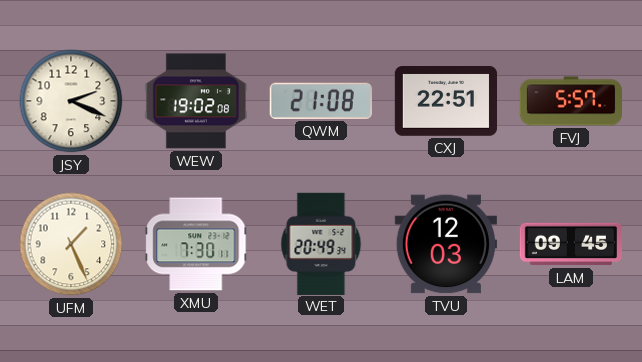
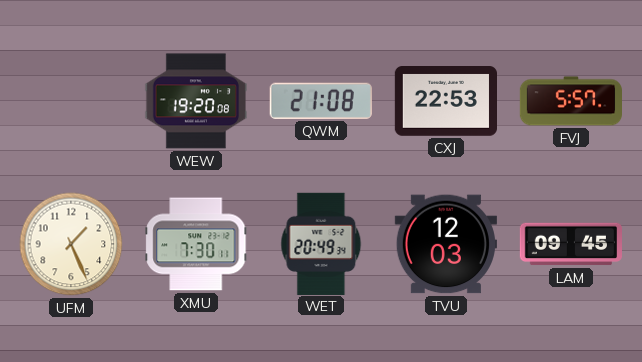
JSY: 2:19 -> none (71, 101)
WEW: 19:02 -> 19:20 (195, 101)
CXJ: 22:51 -> 22:53 (445, 102)
